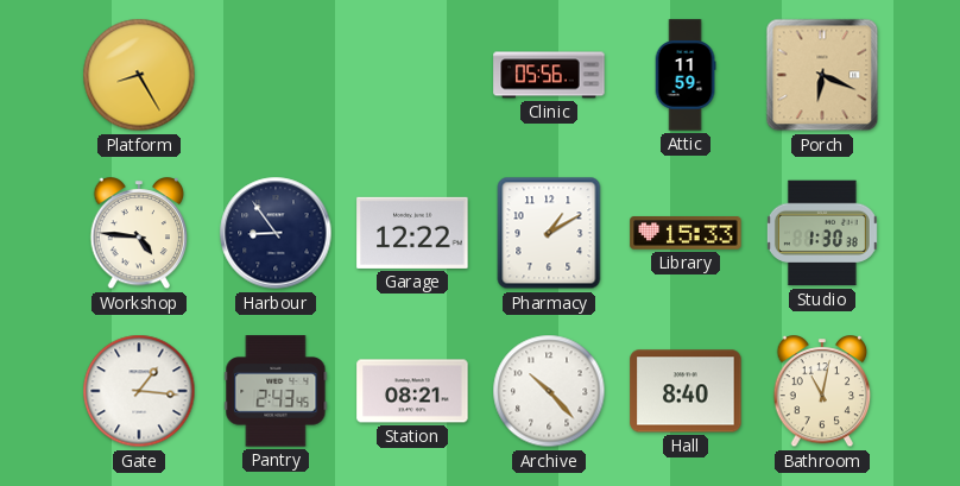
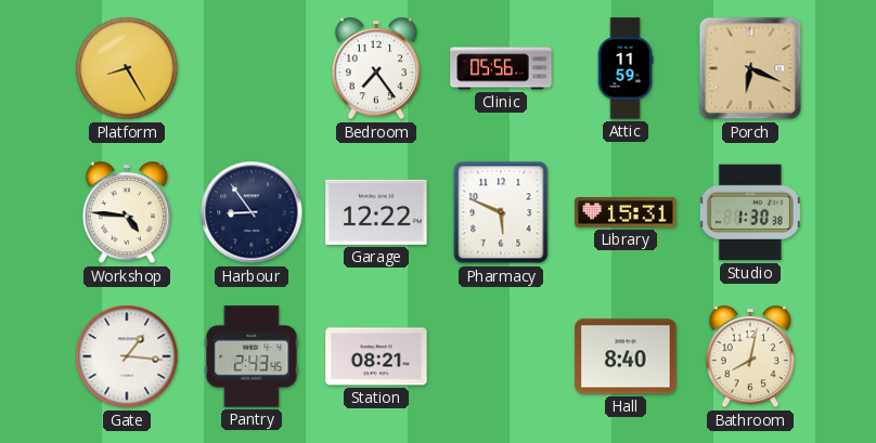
Bedroom: none -> 7:24 (376, 69)
Pharmacy: 1:10 -> 5:49 (501, 212)
Library: 15:33 -> 15:31 (626, 212)
Archive: 10:23 -> none (549, 391)
Bathroom: 11:02 -> 8:02 (750, 357)
